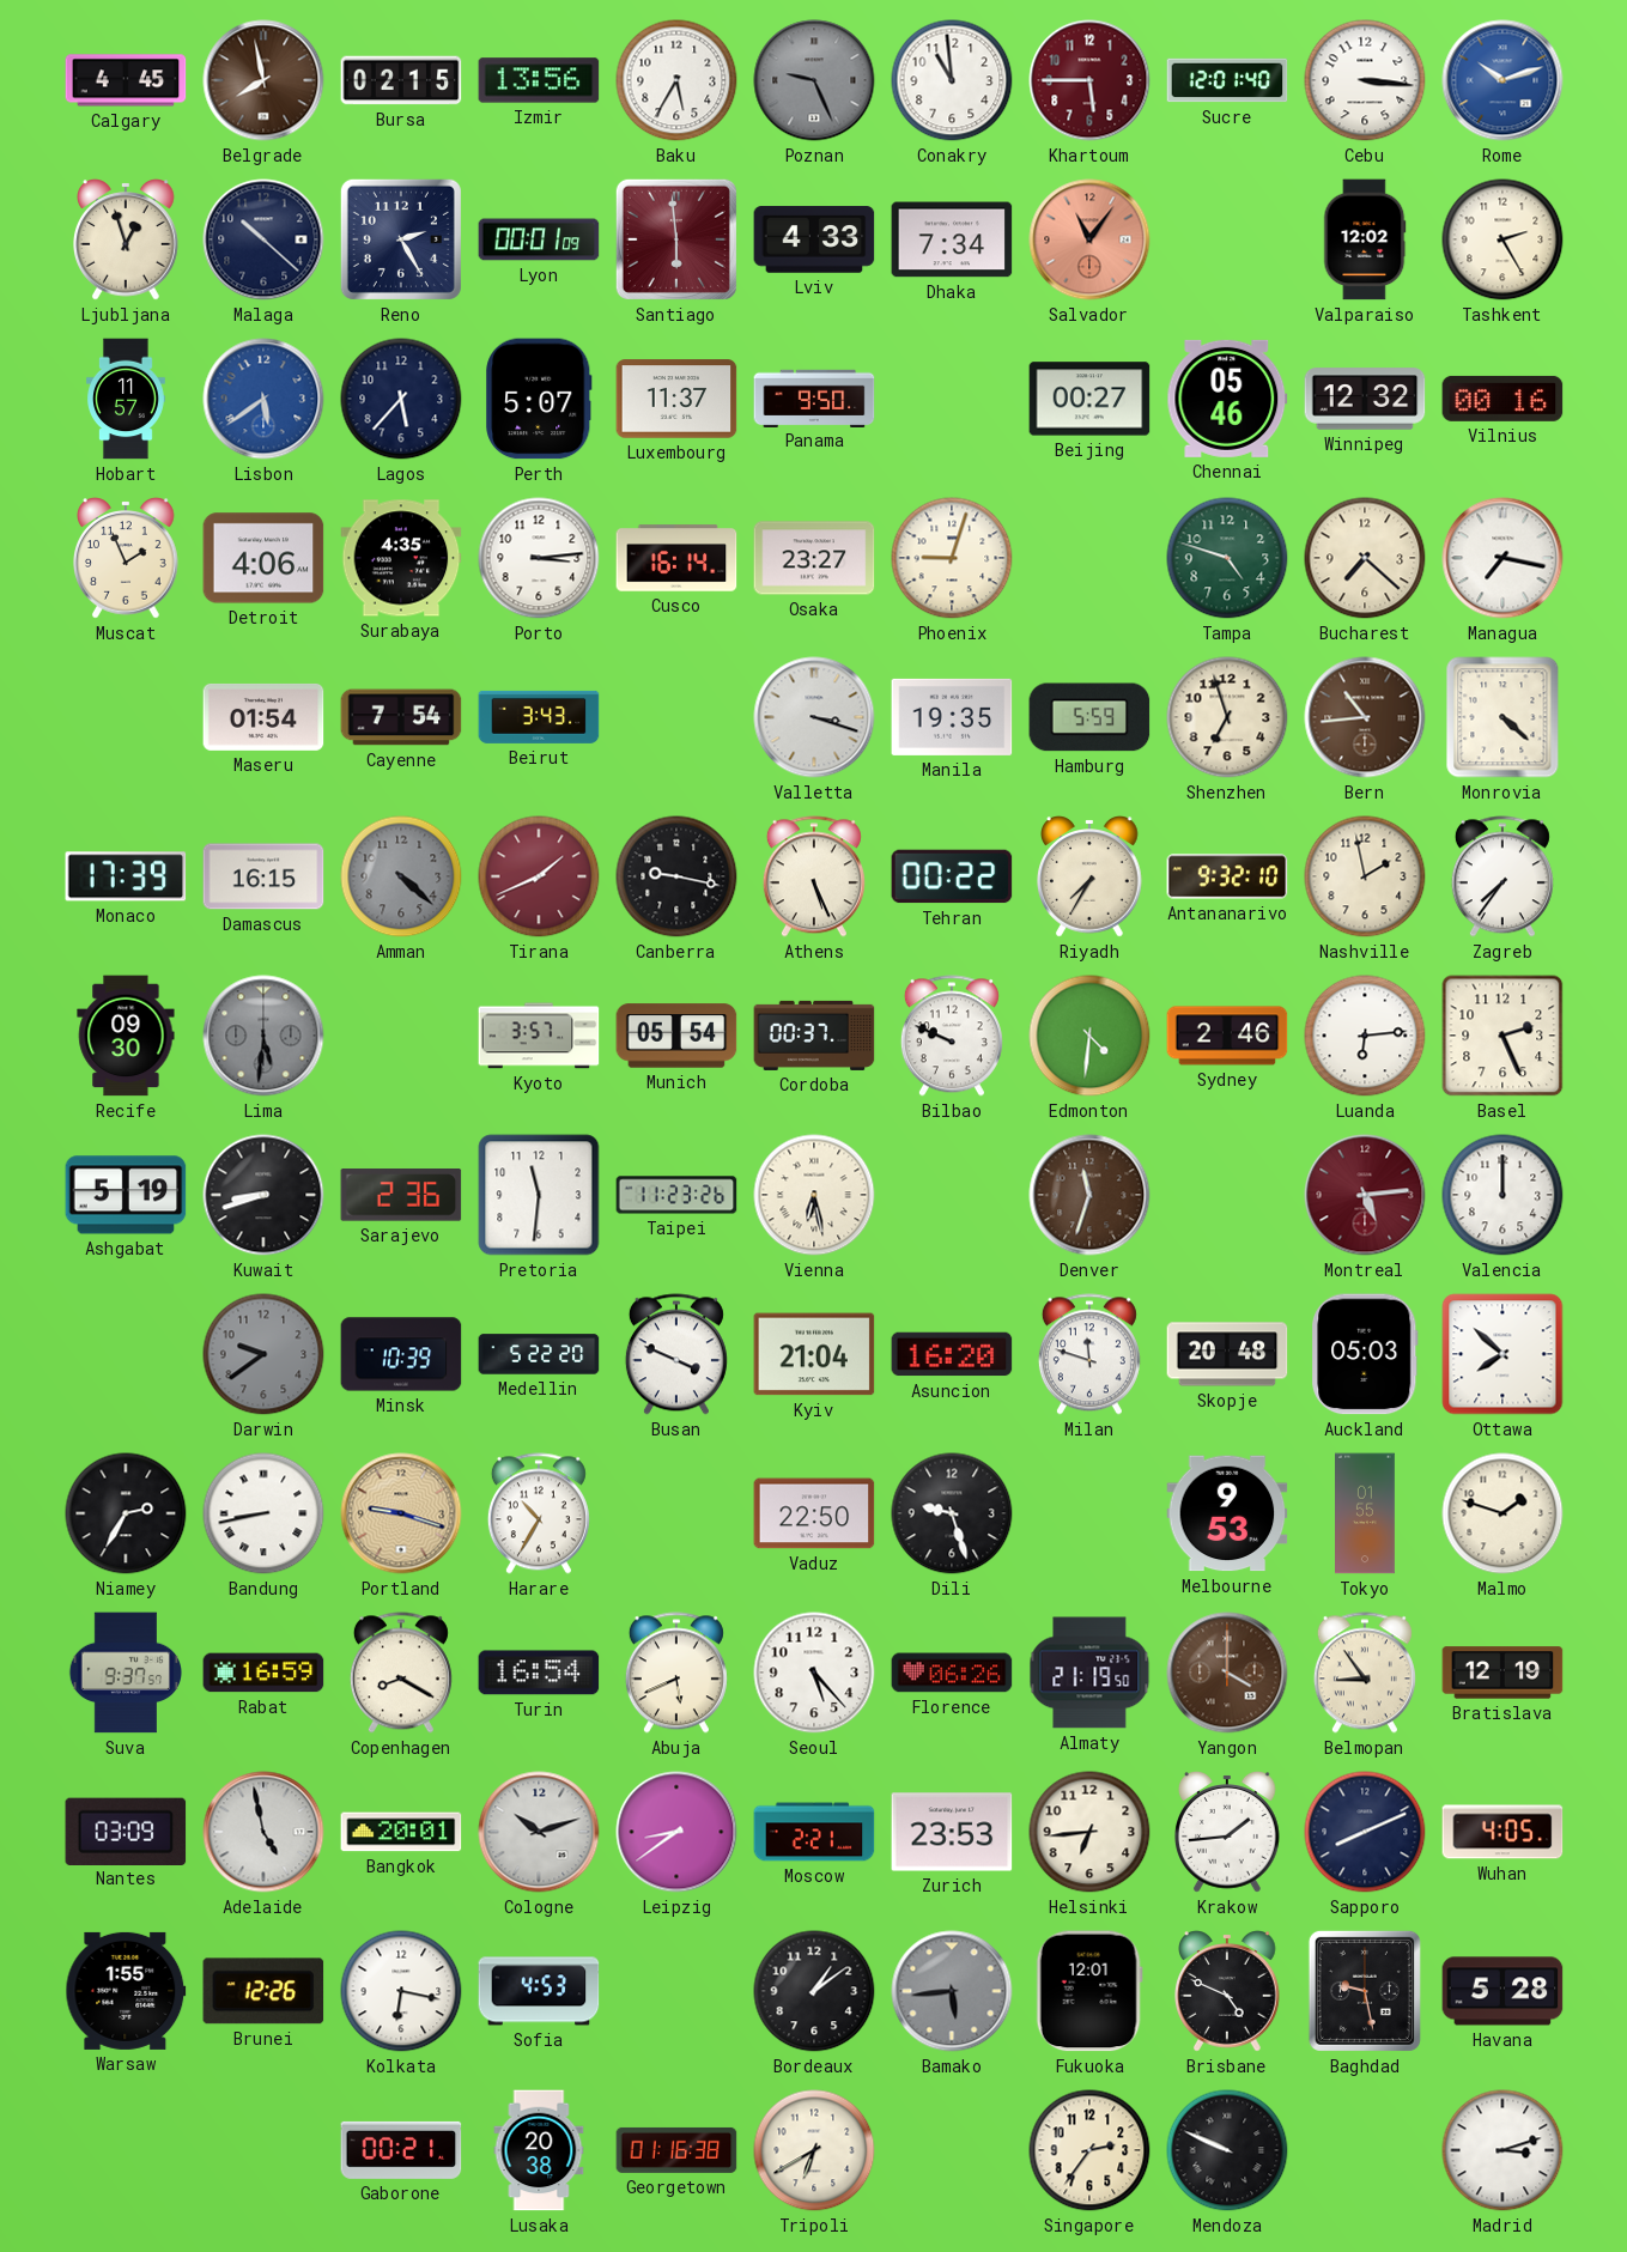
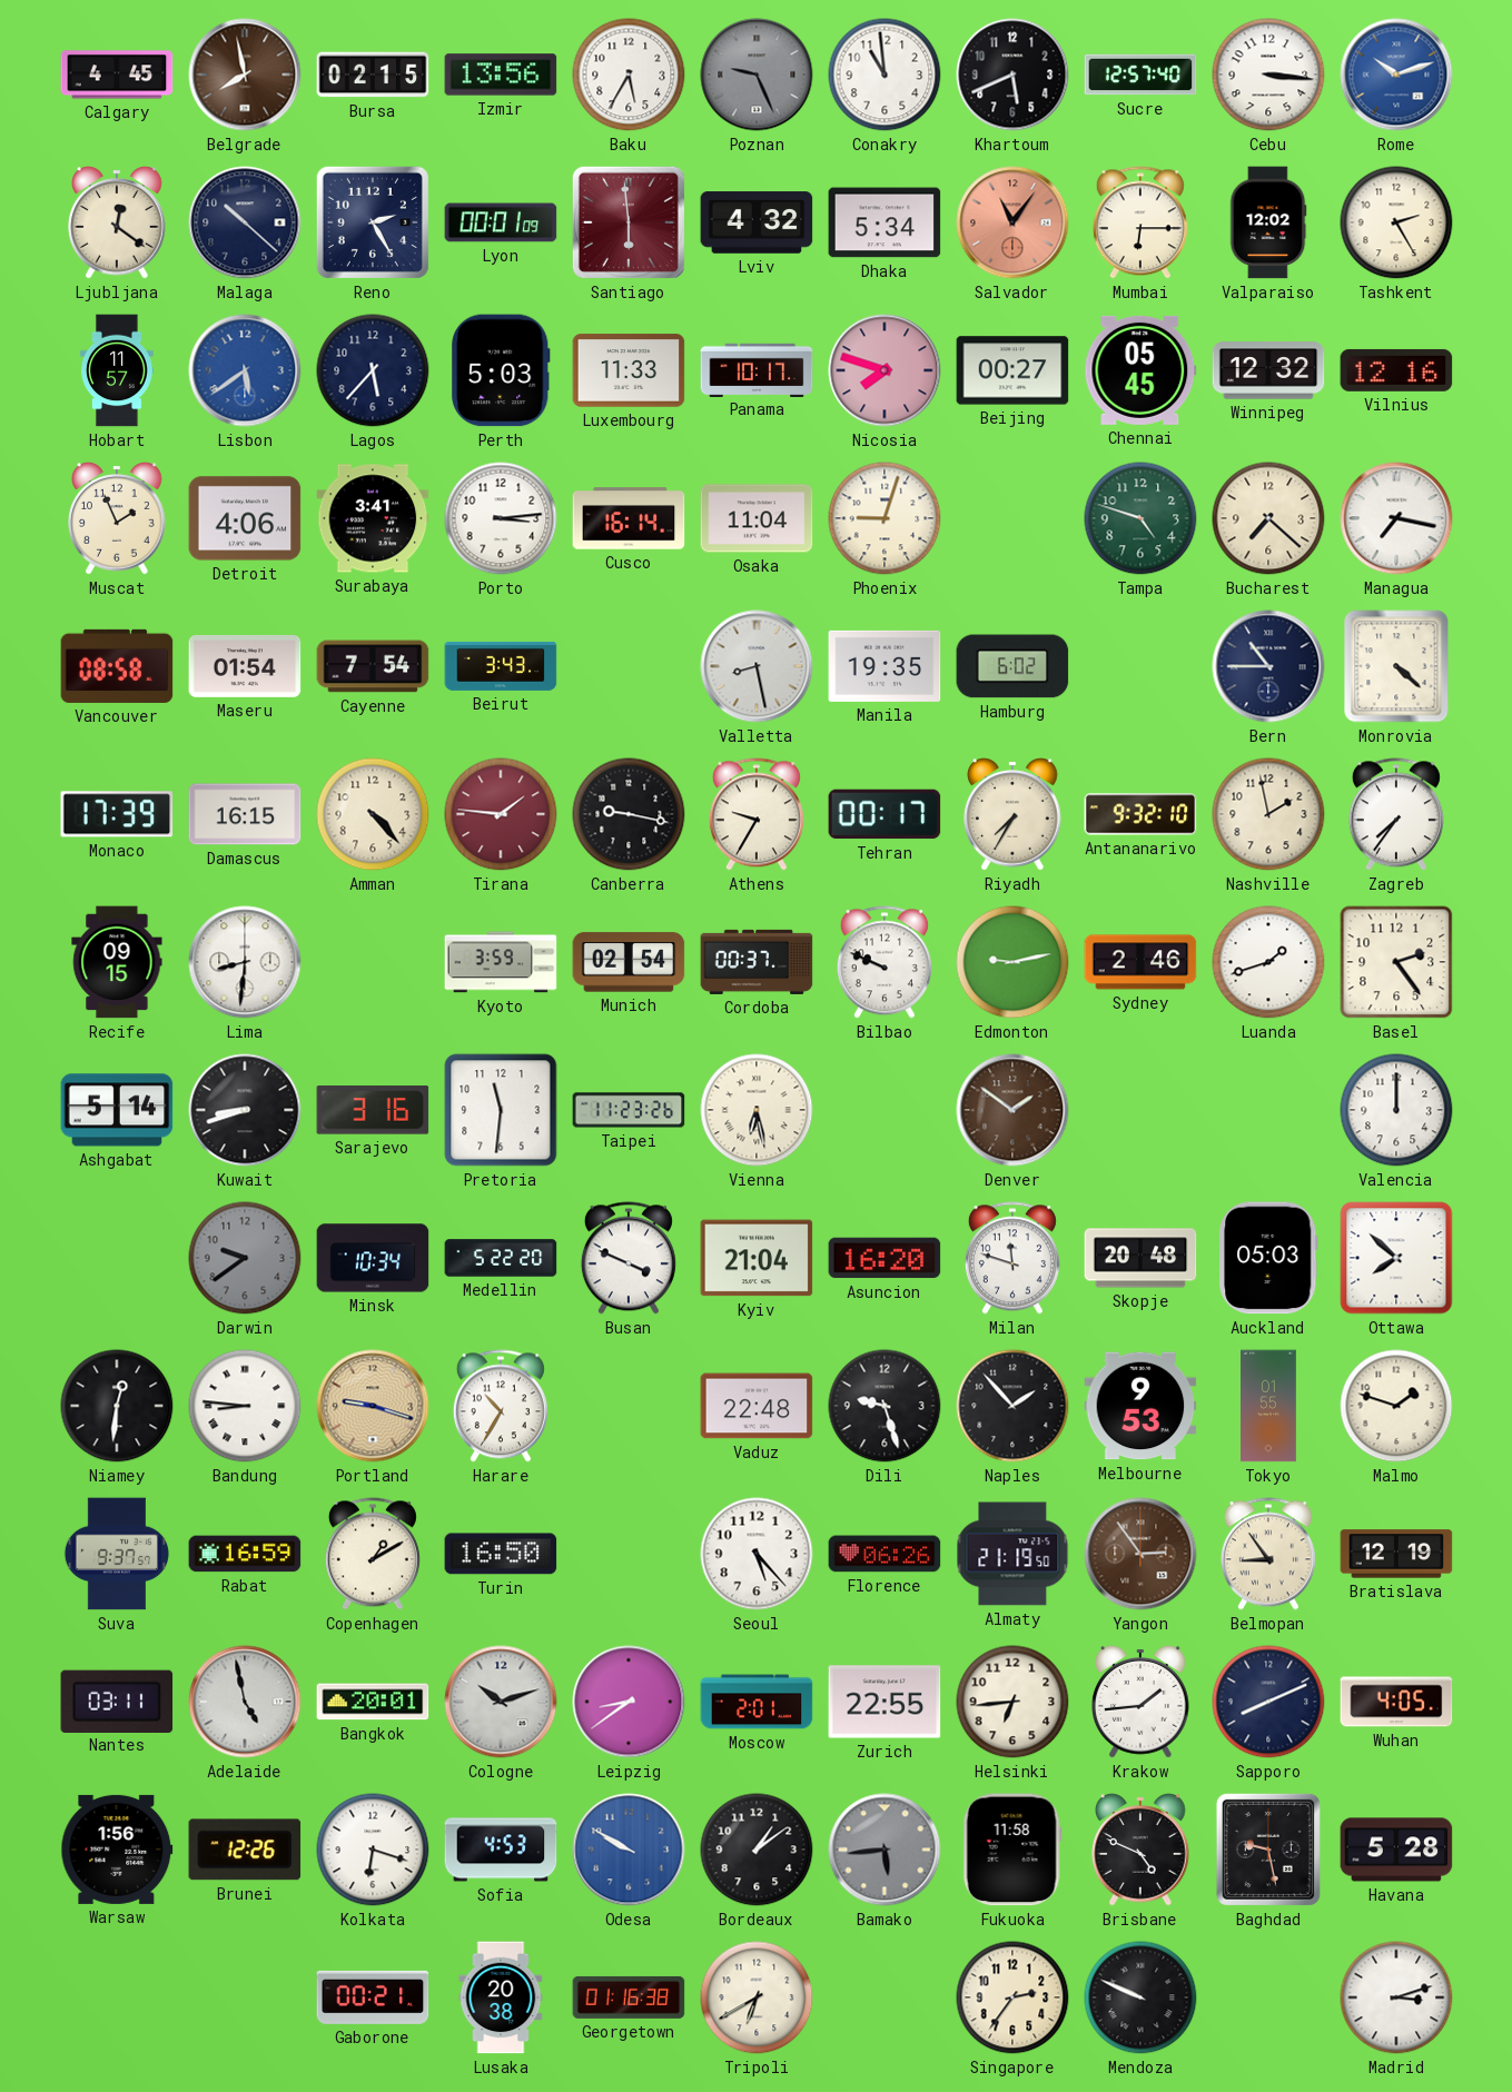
Khartoum: 5:45 -> 5:41 (1012, 75)
Khartoum dial: burgundy -> black (1012, 75)
Sucre: 12:01 -> 12:57 (1140, 75)
Ljubljana: 12:57 -> 12:21 (118, 222)
Lviv: 4:33 -> 4:32 (757, 222)
Dhaka: 7:34 -> 5:34 (885, 222)
Mumbai: none -> 6:15 (1140, 222)
Perth: 5:07 -> 5:03 (501, 370)
Luxembourg: 11:37 -> 11:33 (629, 370)
Panama: 9:50 -> 10:17 (757, 369)
Nicosia: none -> 7:48 (885, 370)
Chennai: 05:46 -> 05:45 (1140, 370)
Vilnius: 00:16 -> 12:16 (1396, 370)
Surabaya: 4:35 -> 3:41 (373, 518)
Osaka: 23:27 -> 11:04 (757, 518)
Vancouver: none -> 08:58 (117, 666)
Valletta: 3:18 -> 8:28 (757, 666)
Hamburg: 5:59 -> 6:02 (1012, 666)
Shenzhen: 6:57 -> none (1227, 717)
Bern: 10:44 -> 10:45 (1268, 666)
Bern dial: brown -> navy (1268, 666)
Amman: 4:22 -> 4:23 (373, 814)
Amman dial: grey -> cream (373, 814)
Tirana: 1:41 -> 1:46 (501, 814)
Athens: 5:26 -> 9:35 (757, 814)
Tehran: 00:22 -> 00:17 (885, 814)
Recife: 09:30 -> 09:15 (117, 962)
Lima: 5:31 -> 8:31 (245, 962)
Lima dial: grey -> white (245, 962)
Kyoto: 3:57 -> 3:59 (501, 962)
Munich: 05:54 -> 02:54 (629, 962)
Edmonton: 4:31 -> 9:13 (1012, 962)
Luanda: 6:14 -> 1:42 (1268, 962)
Basel: 2:26 -> 2:24 (1396, 962)
Ashgabat: 5:19 -> 5:14 (117, 1110)
Sarajevo: 2:36 -> 3:16 (373, 1110)
Denver: 11:33 -> 1:51 (1012, 1110)
Montreal: 5:14 -> none (1365, 1195)
Minsk: 10:39 -> 10:34 (373, 1258)
Niamey: 2:35 -> 12:31 (117, 1406)
Bandung: 8:43 -> 8:46 (245, 1406)
Vaduz: 22:50 -> 22:48 (757, 1406)
Naples: none -> 1:53 (1012, 1406)
Copenhagen: 8:20 -> 1:10 (373, 1554)
Turin: 16:54 -> 16:50 (501, 1554)
Abuja: 5:41 -> none (676, 1673)
Yangon: 4:00 -> 2:54 (1140, 1554)
Nantes: 03:09 -> 03:11 (117, 1701)
Moscow: 2:21 -> 2:01 (757, 1702)
Zurich: 23:53 -> 22:55 (885, 1702)
Warsaw: 1:55 -> 1:56 (117, 1850)
Kolkata: 6:17 -> 6:18 (373, 1850)
Odesa: none -> 9:50 (629, 1850)
Fukuoka: 12:01 -> 11:58 (1012, 1850)
